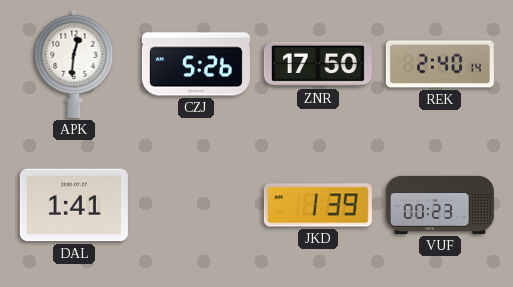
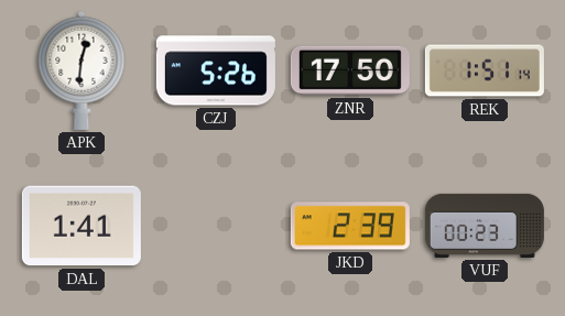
REK: 2:40 -> 1:51 (485, 70)
JKD: 1:39 -> 2:39 (350, 226)
